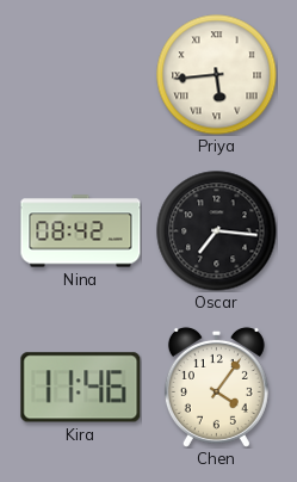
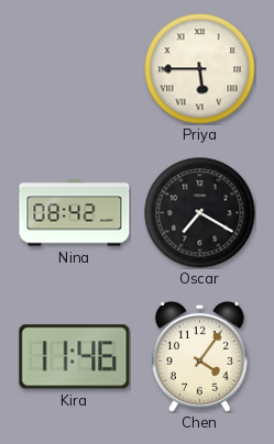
Priya: 5:44 -> 5:45 (200, 69)
Oscar: 7:16 -> 7:20 (200, 213)
